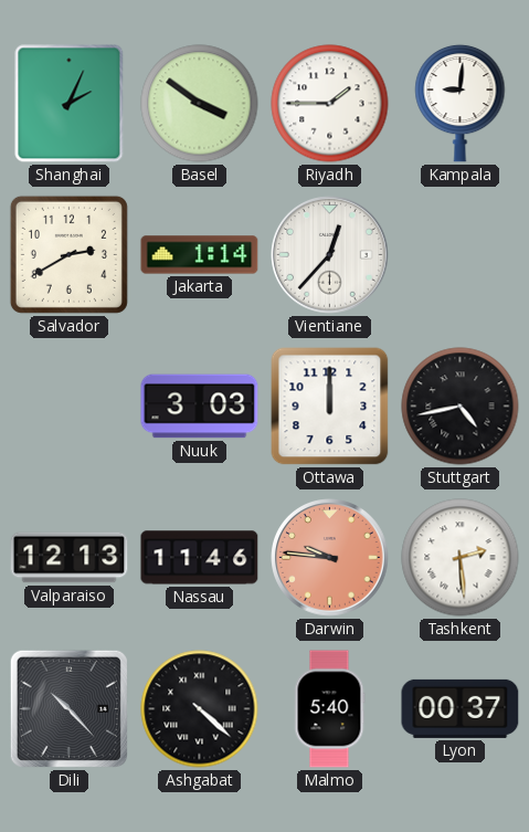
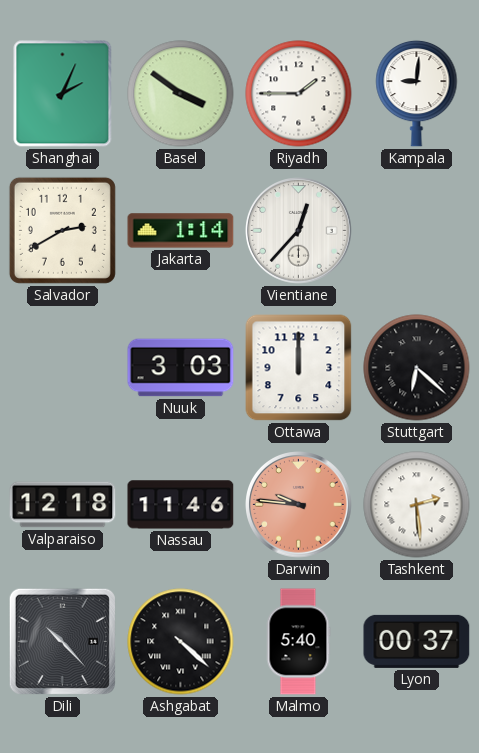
Stuttgart: 4:43 -> 6:22 (417, 368)
Valparaiso: 12:13 -> 12:18 (63, 505)
